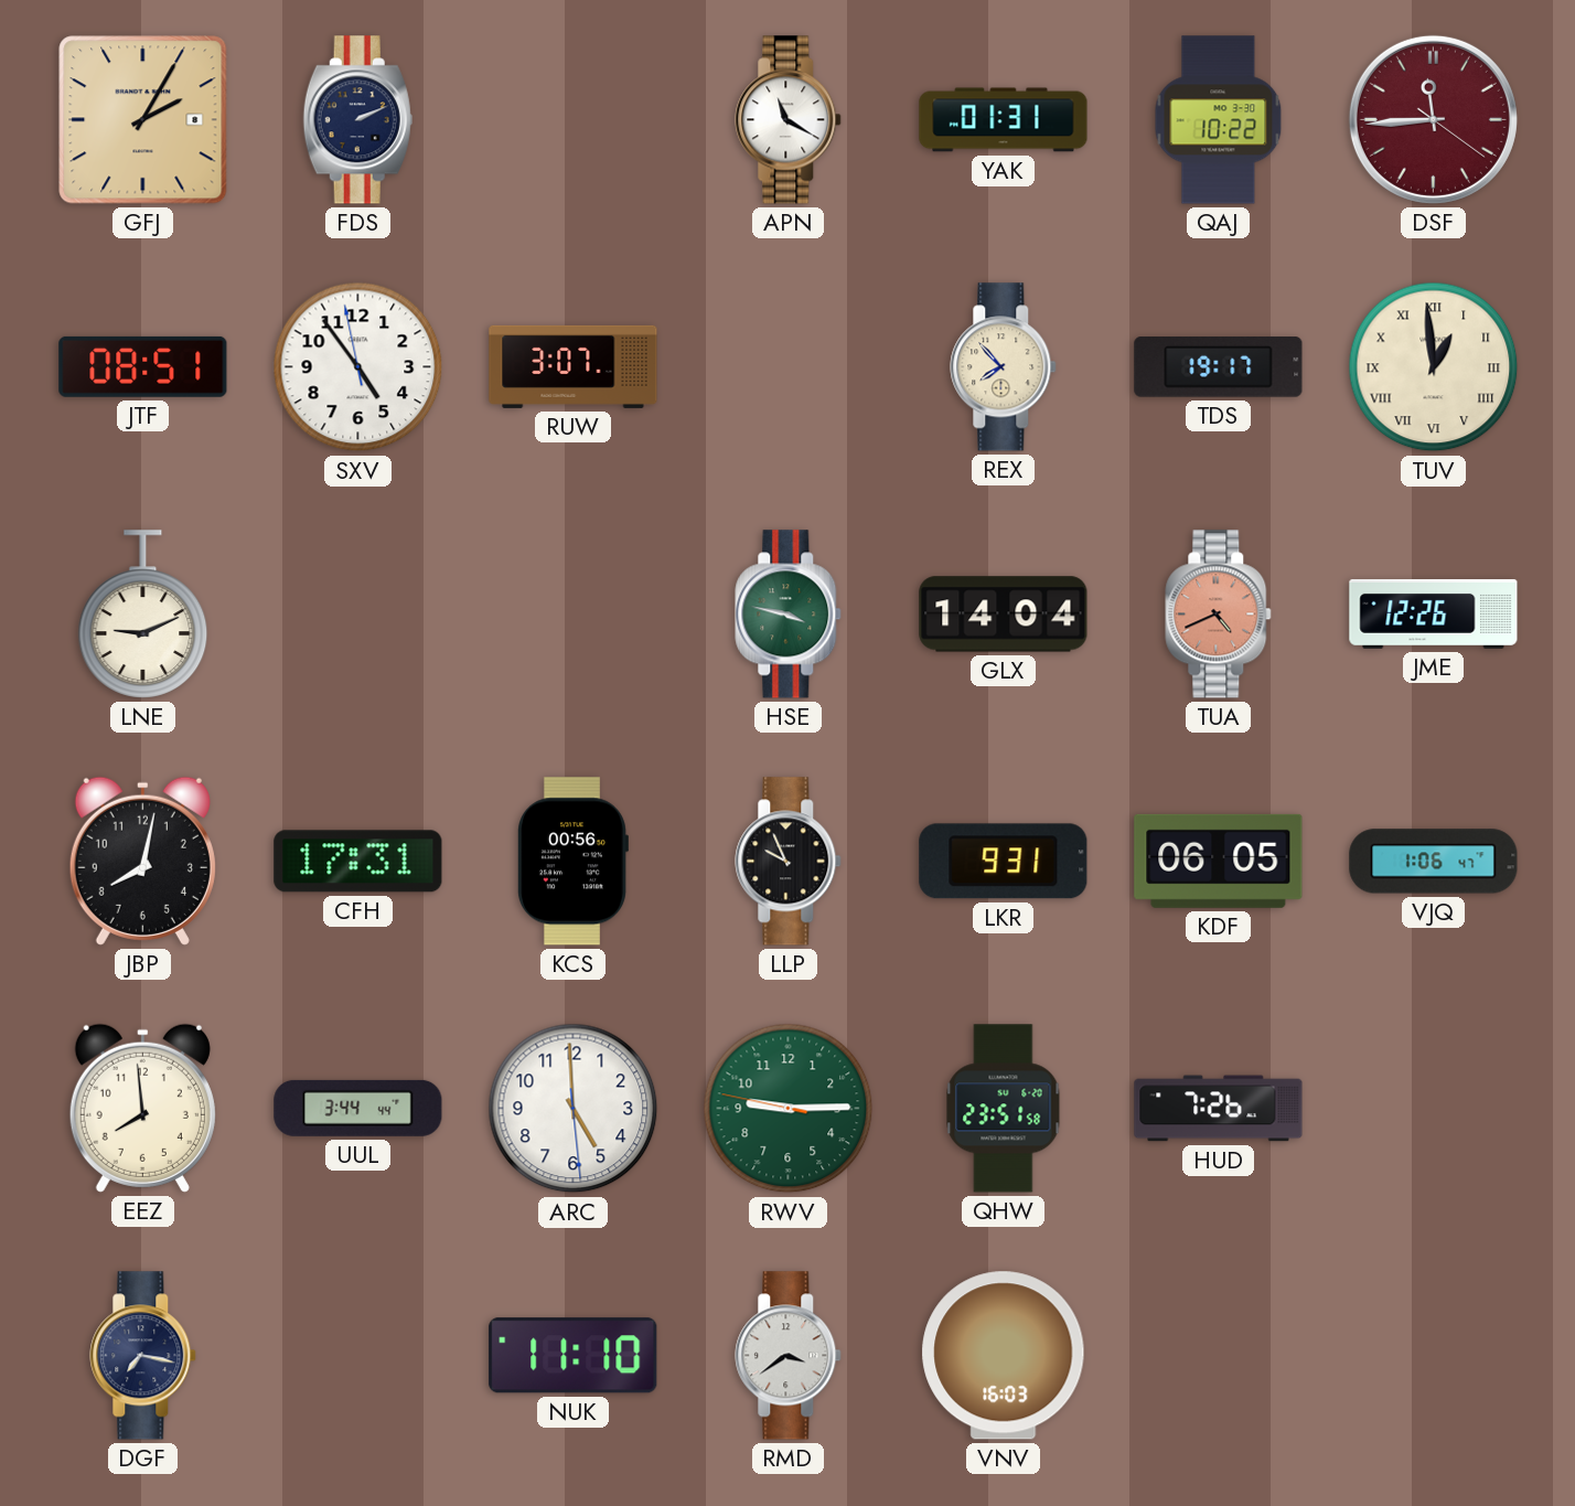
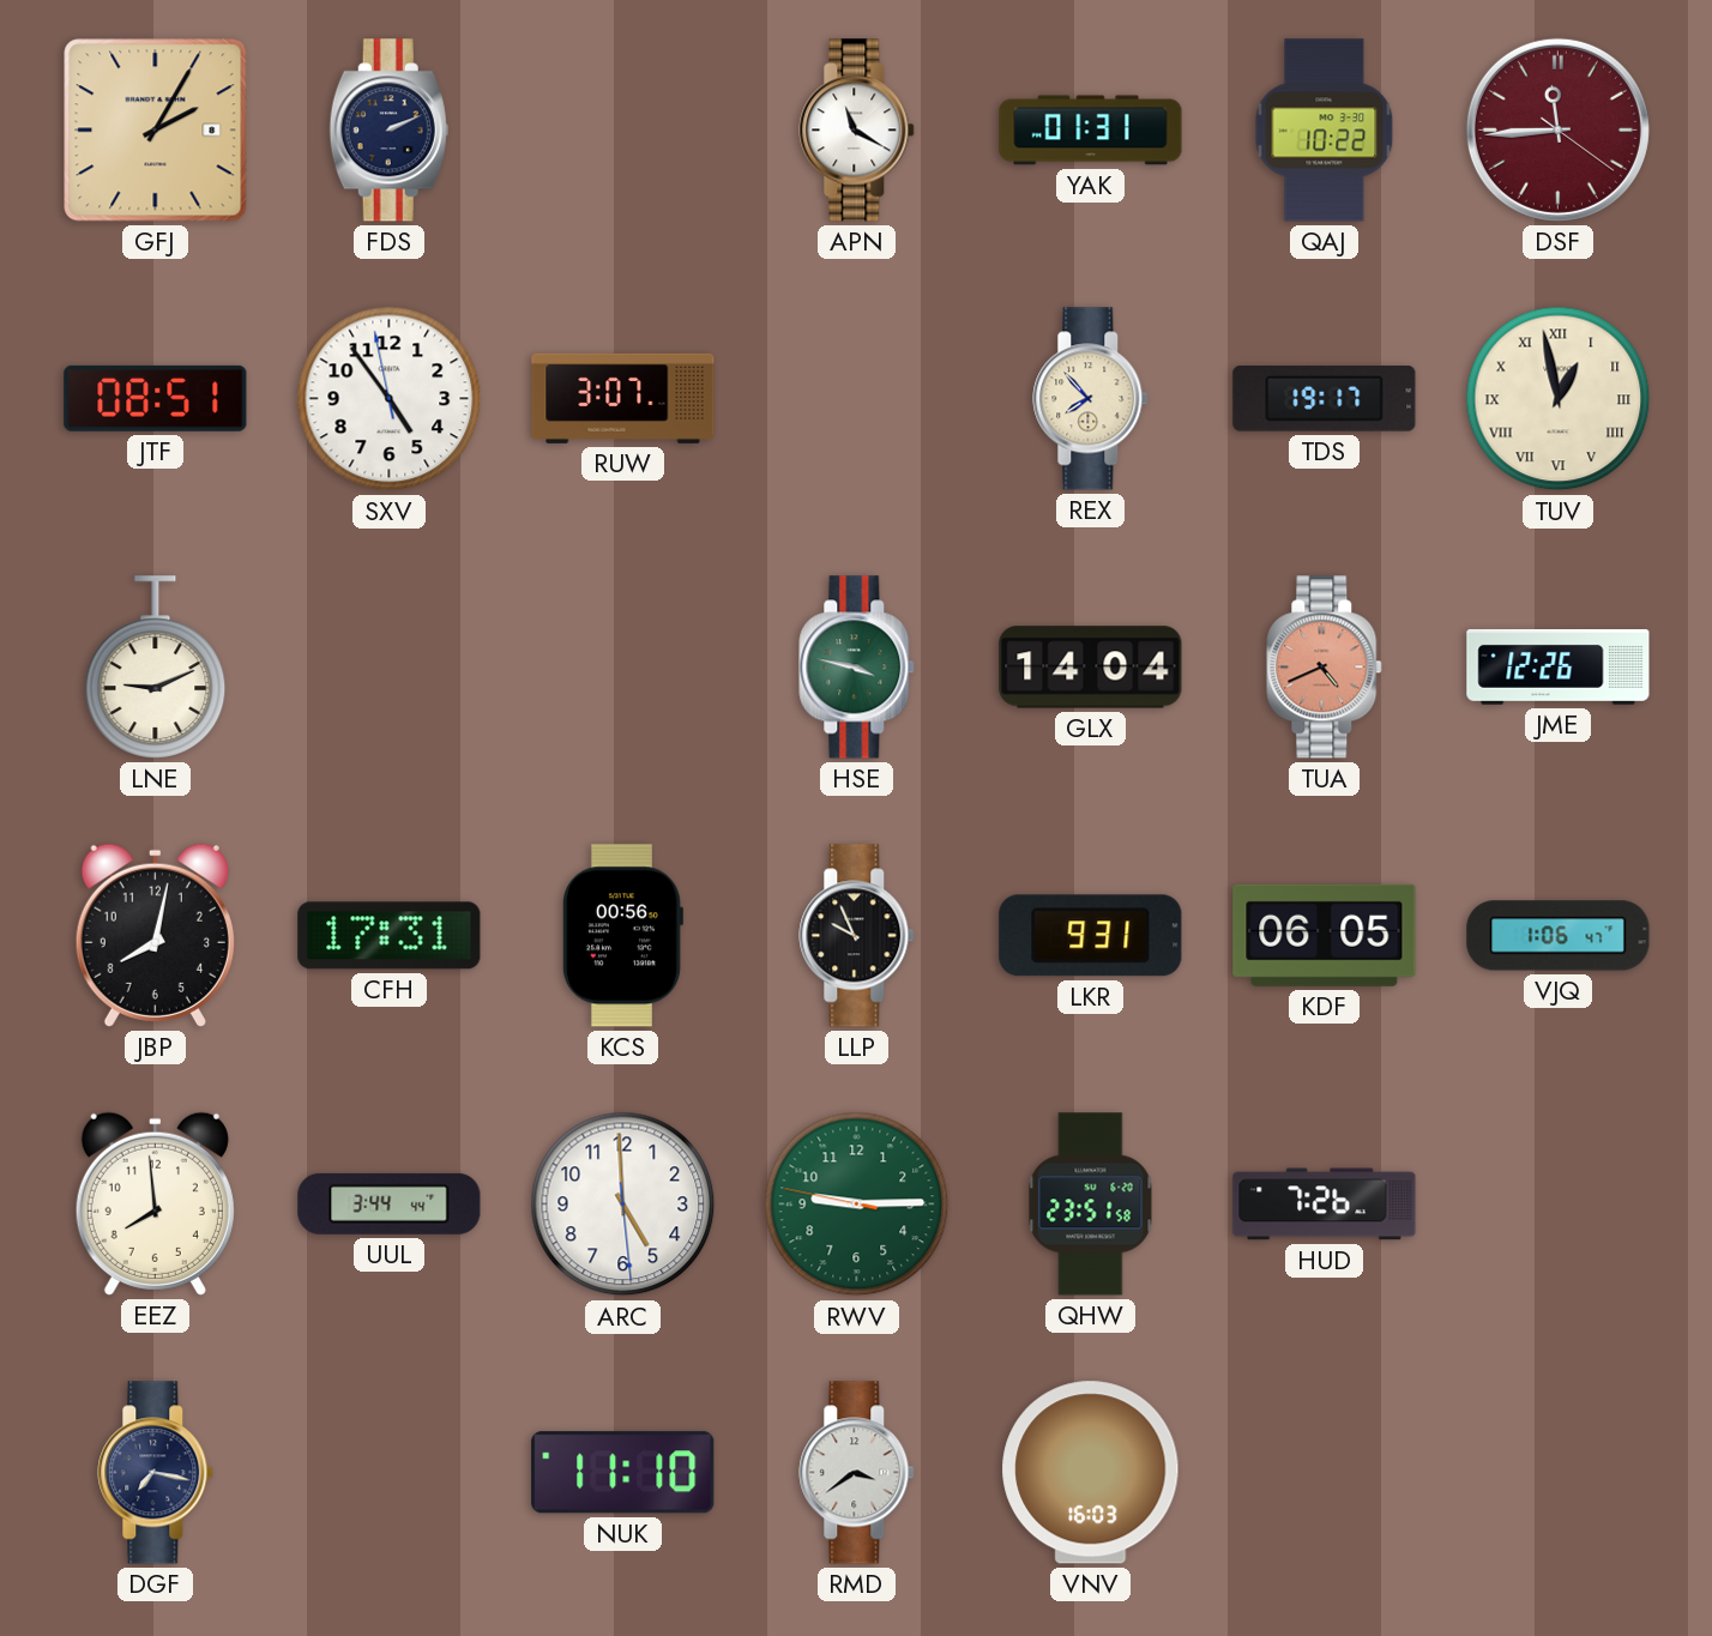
TUV: 12:59 -> 12:58 (1559, 399)
